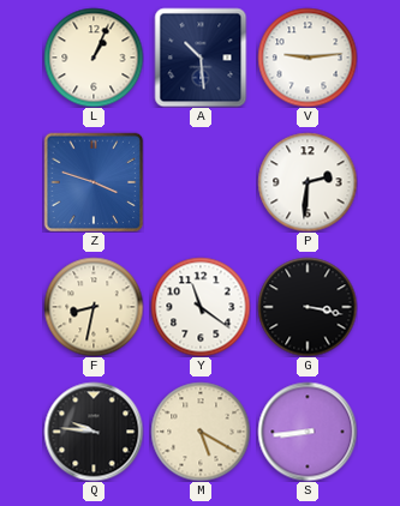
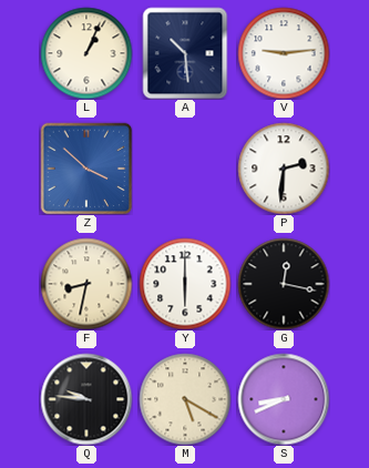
Z: 3:48 -> 3:52 (86, 169)
Y: 11:21 -> 6:00 (185, 284)
G: 3:17 -> 12:17 (284, 284)
S: 8:44 -> 8:41 (284, 399)
